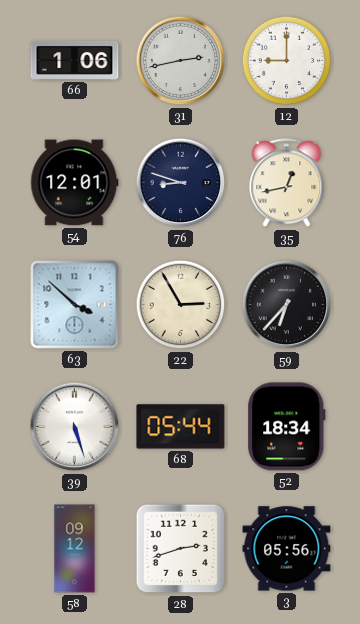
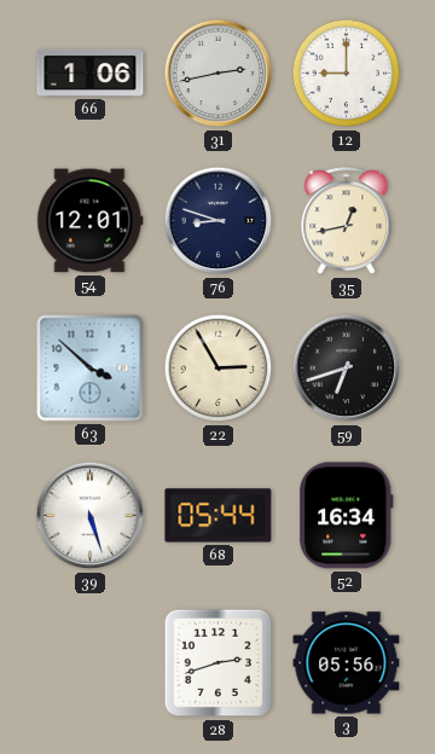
59: 6:37 -> 6:42 (347, 369)
52: 18:34 -> 16:34 (347, 516)
58: 09:12 -> none (75, 549)
